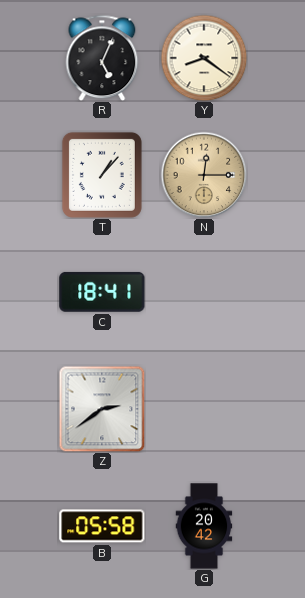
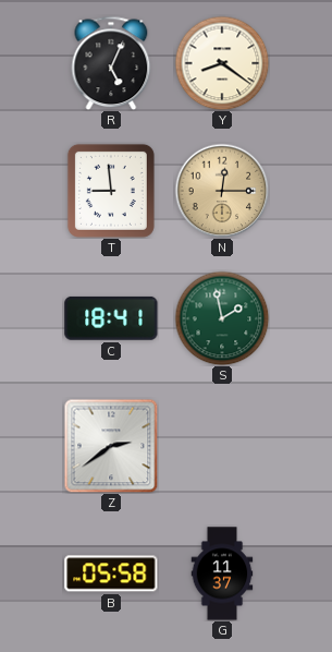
T: 1:07 -> 8:59 (111, 191)
S: none -> 1:58 (222, 318)
G: 20:42 -> 11:37 (222, 573)
